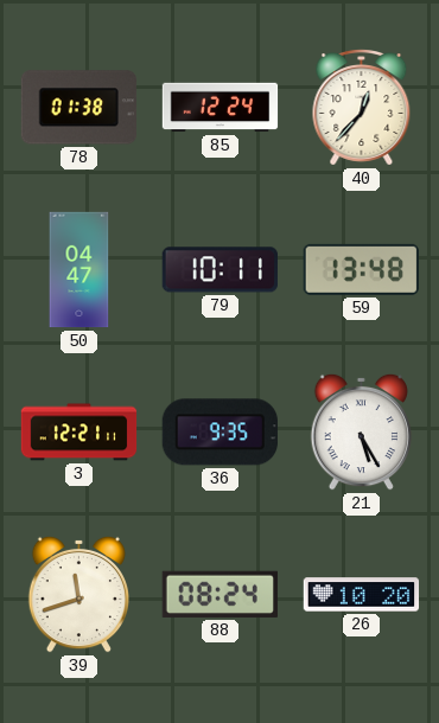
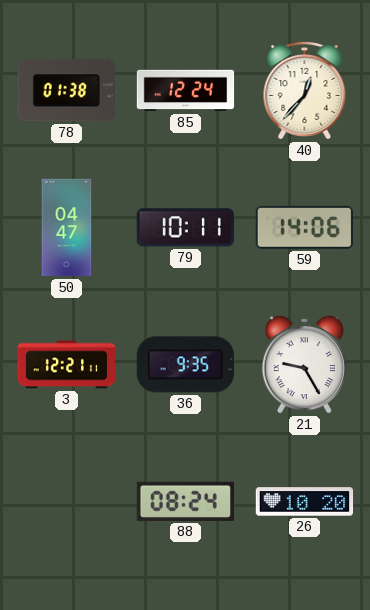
59: 13:48 -> 14:06 (304, 227)
21: 5:25 -> 9:25 (304, 364)
39: 11:42 -> none (78, 594)
